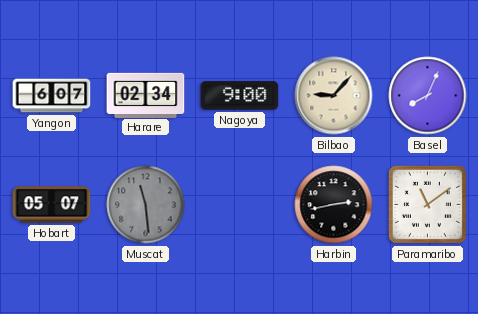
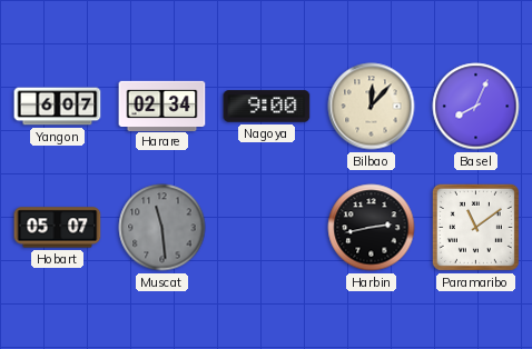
Bilbao: 9:07 -> 12:07 (372, 107)
